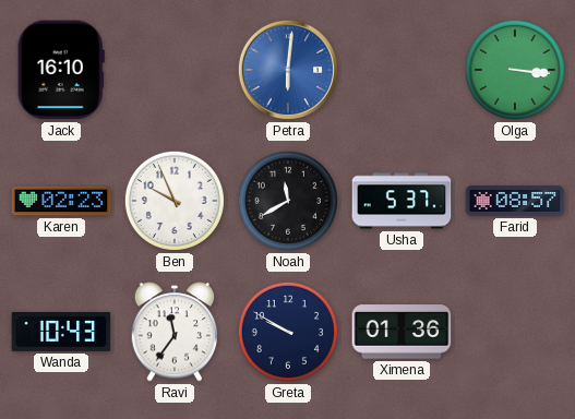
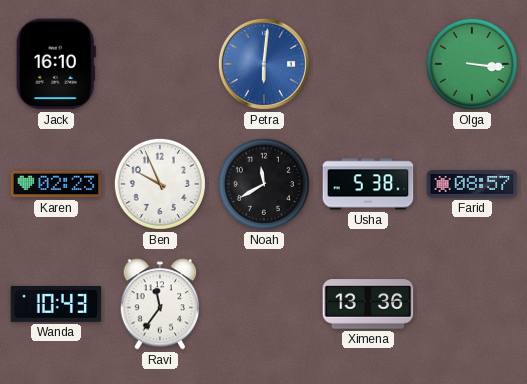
Usha: 5:37 -> 5:38 (368, 184)
Greta: 9:50 -> none (288, 332)
Ximena: 01:36 -> 13:36 (368, 304)
